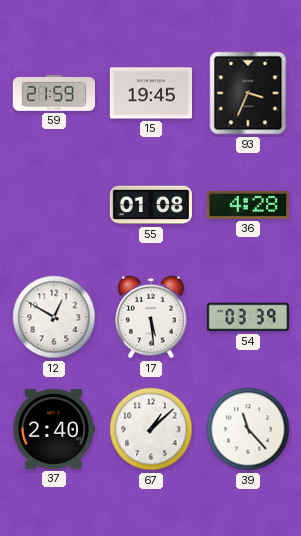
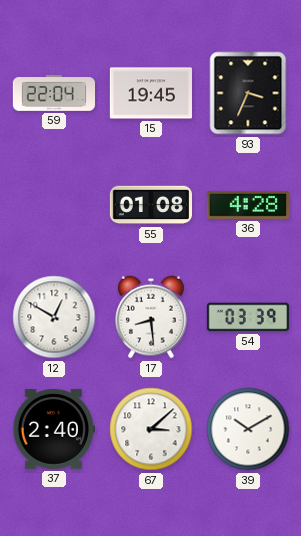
59: 21:59 -> 22:04 (53, 94)
17: 5:29 -> 8:29 (151, 317)
67: 1:08 -> 3:08 (151, 429)
39: 11:23 -> 10:10 (248, 429)
